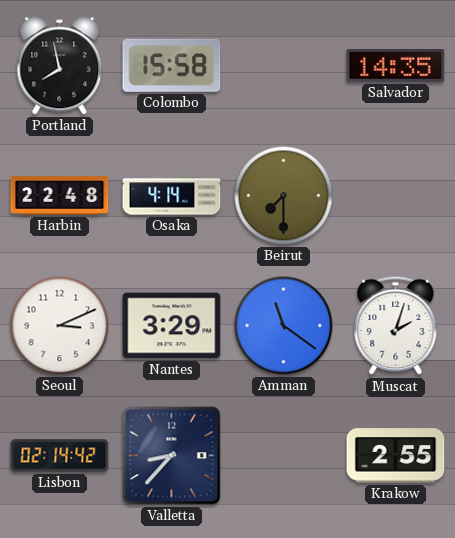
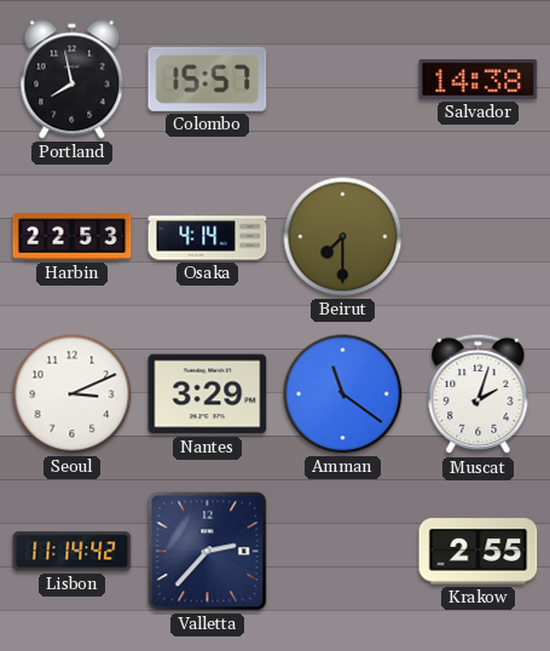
Colombo: 15:58 -> 15:57 (208, 79)
Salvador: 14:35 -> 14:38 (479, 79)
Harbin: 22:48 -> 22:53 (73, 237)
Lisbon: 02:14 -> 11:14 (73, 552)
Valletta: 8:37 -> 2:37 (208, 552)
